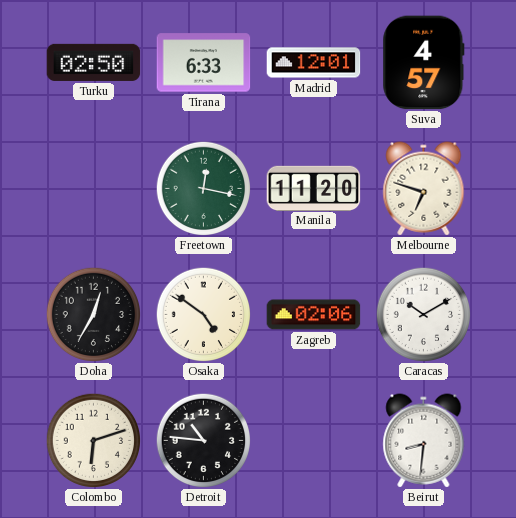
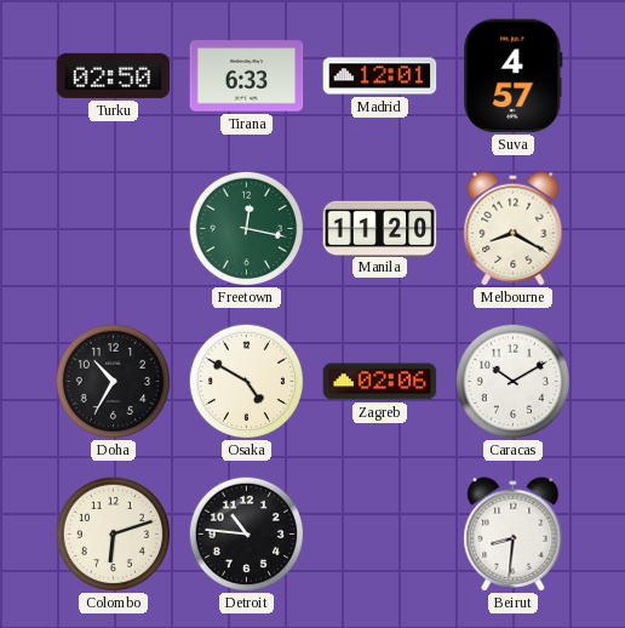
Melbourne: 6:48 -> 8:20 (514, 229)
Doha: 12:35 -> 10:35 (113, 381)
Osaka: 4:51 -> 4:50 (246, 381)
